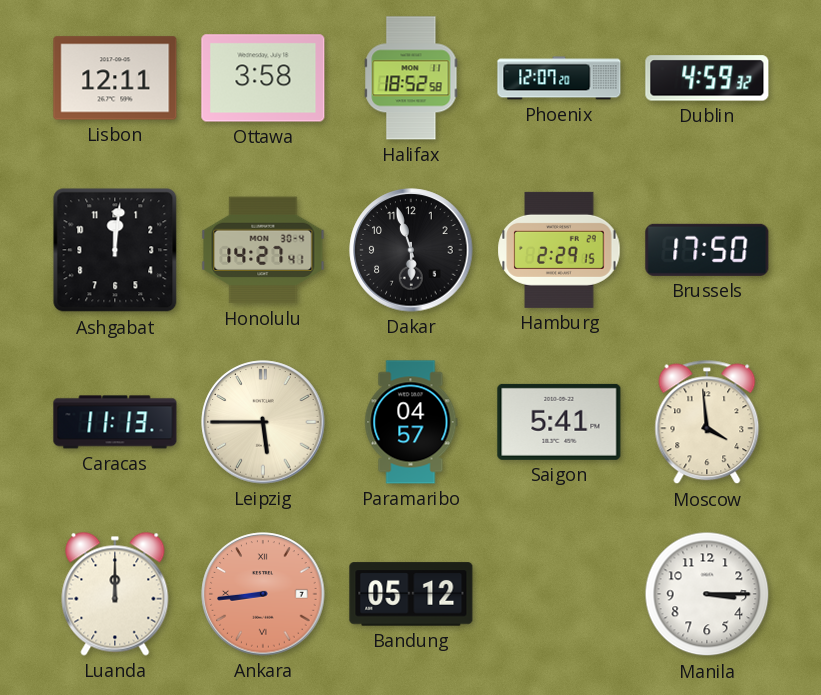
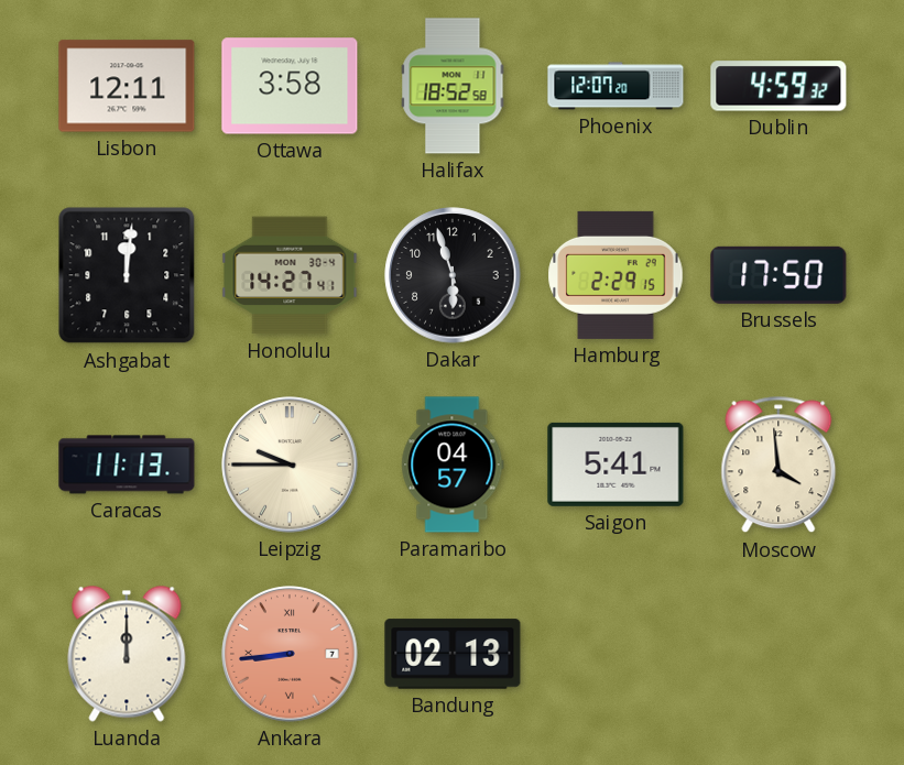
Leipzig: 5:45 -> 9:45 (290, 465)
Bandung: 05:12 -> 02:13 (453, 654)
Manila: 3:15 -> none (707, 594)
